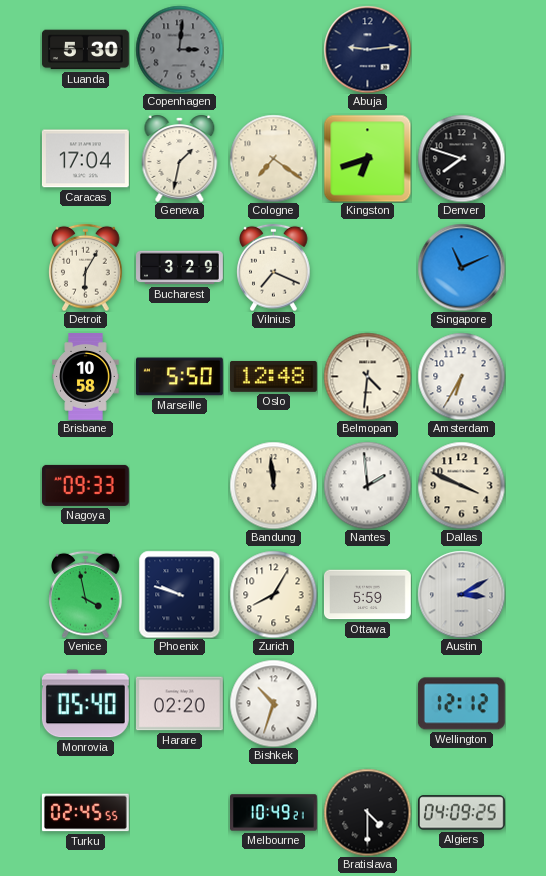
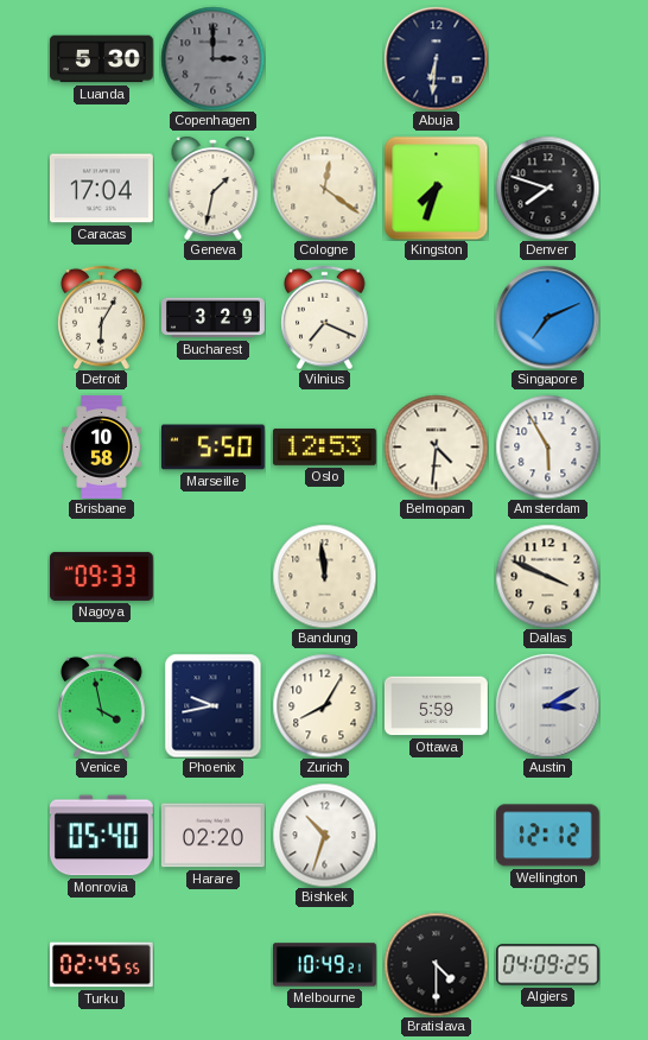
Copenhagen: 3:01 -> 3:00 (212, 58)
Abuja: 9:14 -> 6:31 (436, 58)
Cologne: 7:21 -> 12:21 (324, 188)
Kingston: 6:42 -> 7:33 (436, 188)
Singapore: 11:11 -> 7:11 (547, 317)
Oslo: 12:48 -> 12:53 (324, 446)
Amsterdam: 6:35 -> 5:55 (547, 446)
Nantes: 1:59 -> none (367, 485)
Phoenix: 9:48 -> 9:43 (214, 705)
